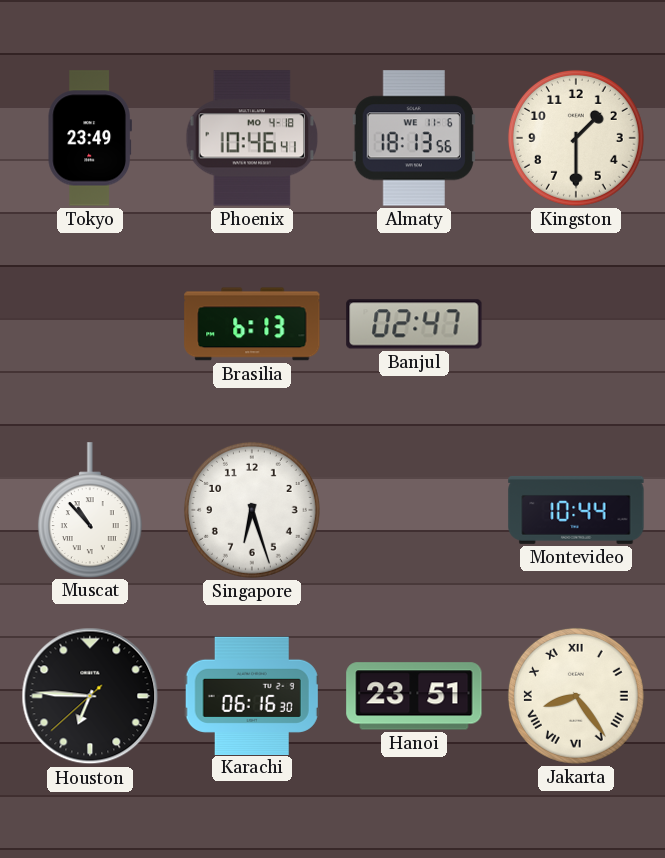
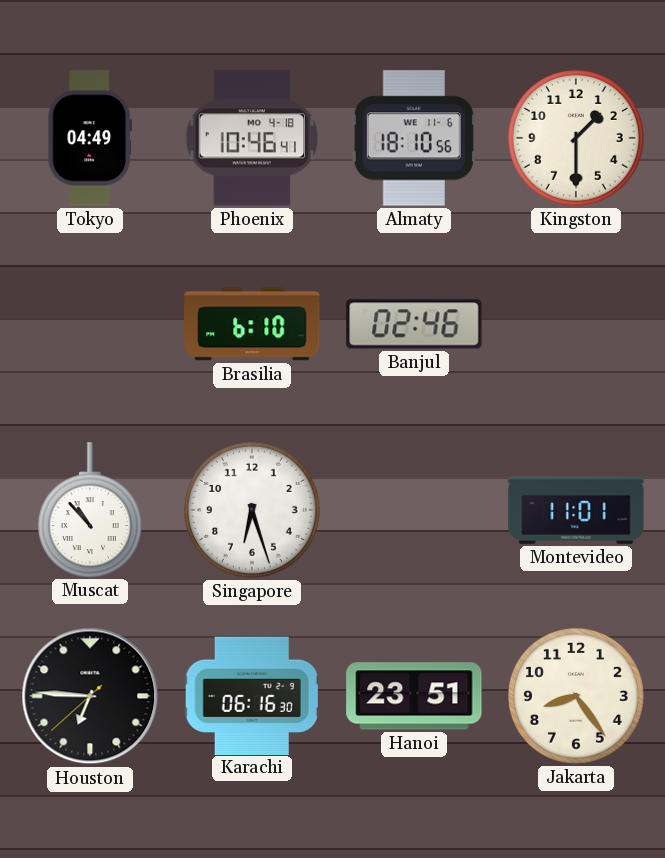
Tokyo: 23:49 -> 04:49 (89, 138)
Almaty: 18:13 -> 18:10 (414, 138)
Brasilia: 6:13 -> 6:10 (252, 324)
Banjul: 02:47 -> 02:46 (414, 324)
Montevideo: 10:44 -> 11:01 (576, 510)
Jakarta numerals: Roman -> Arabic (576, 696)
